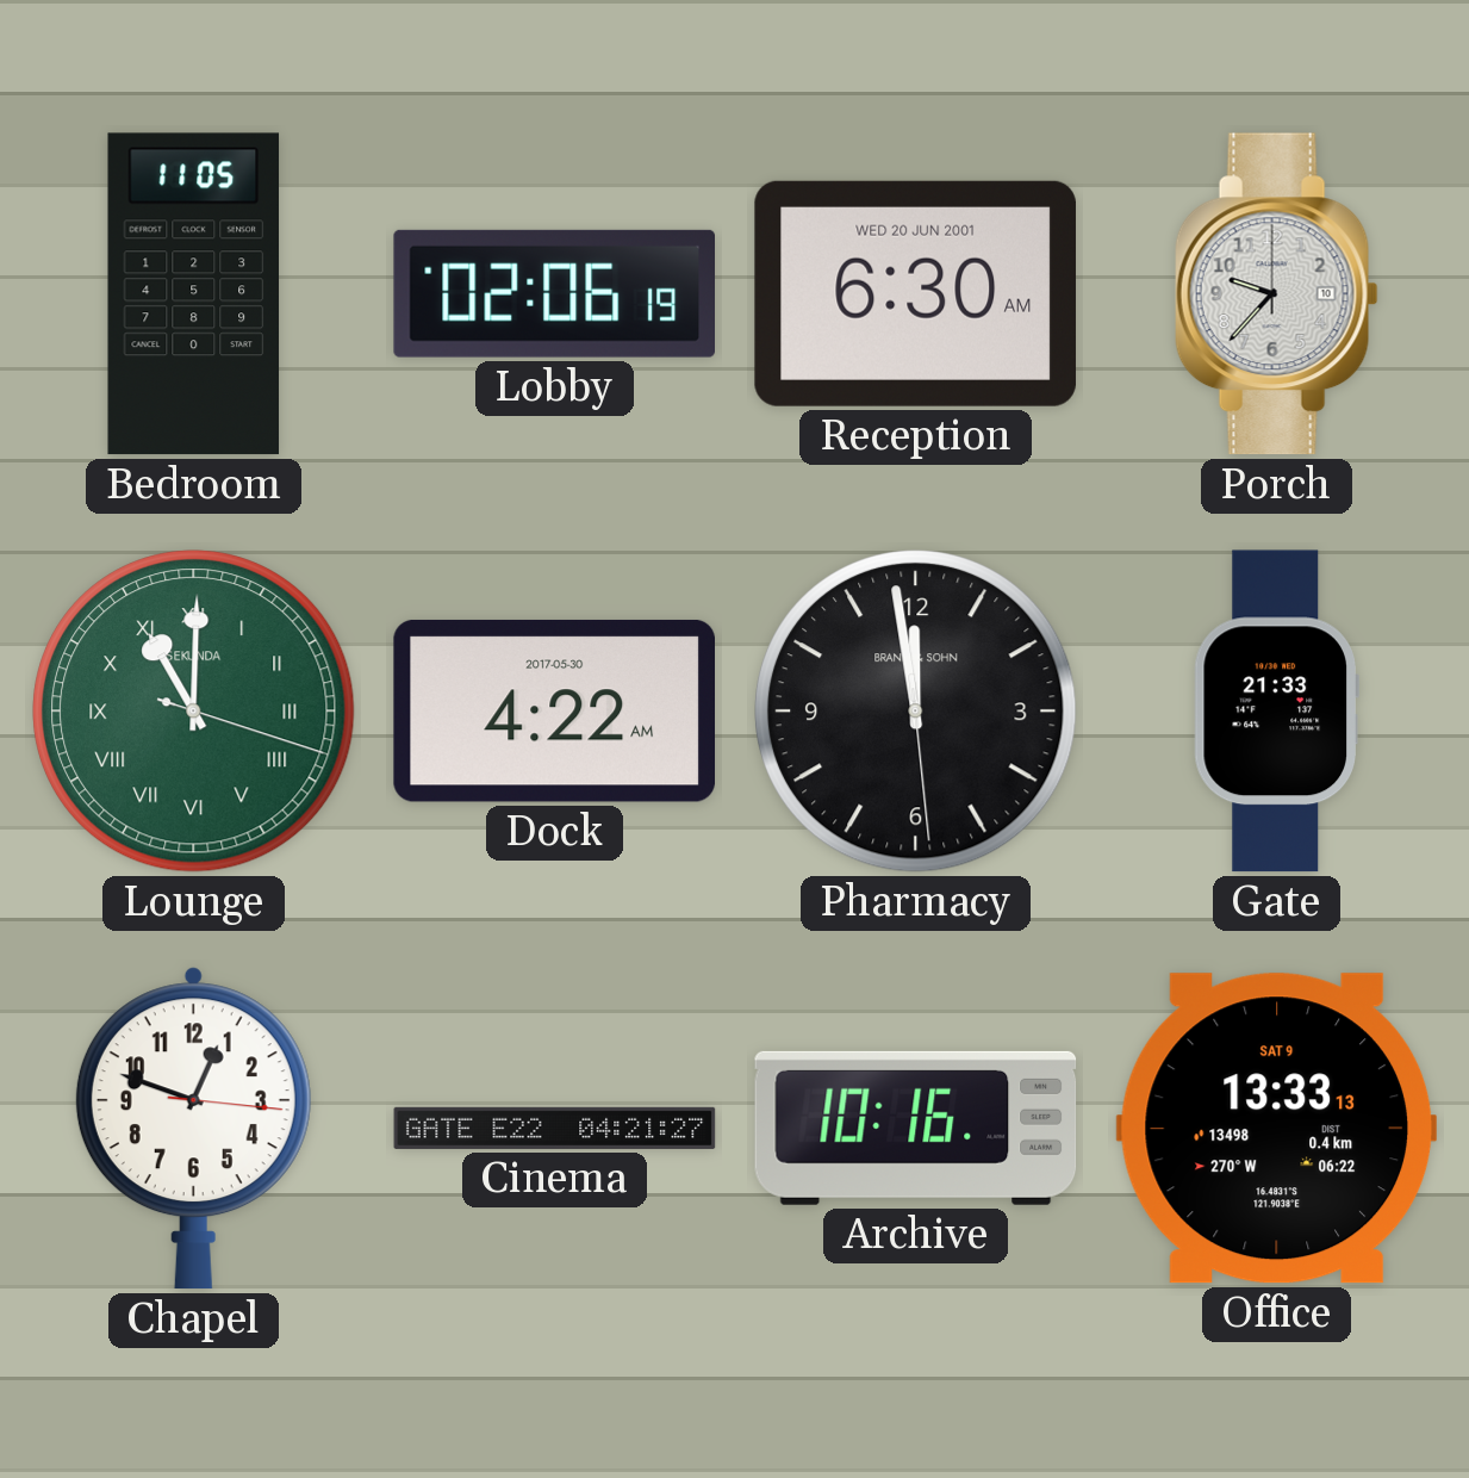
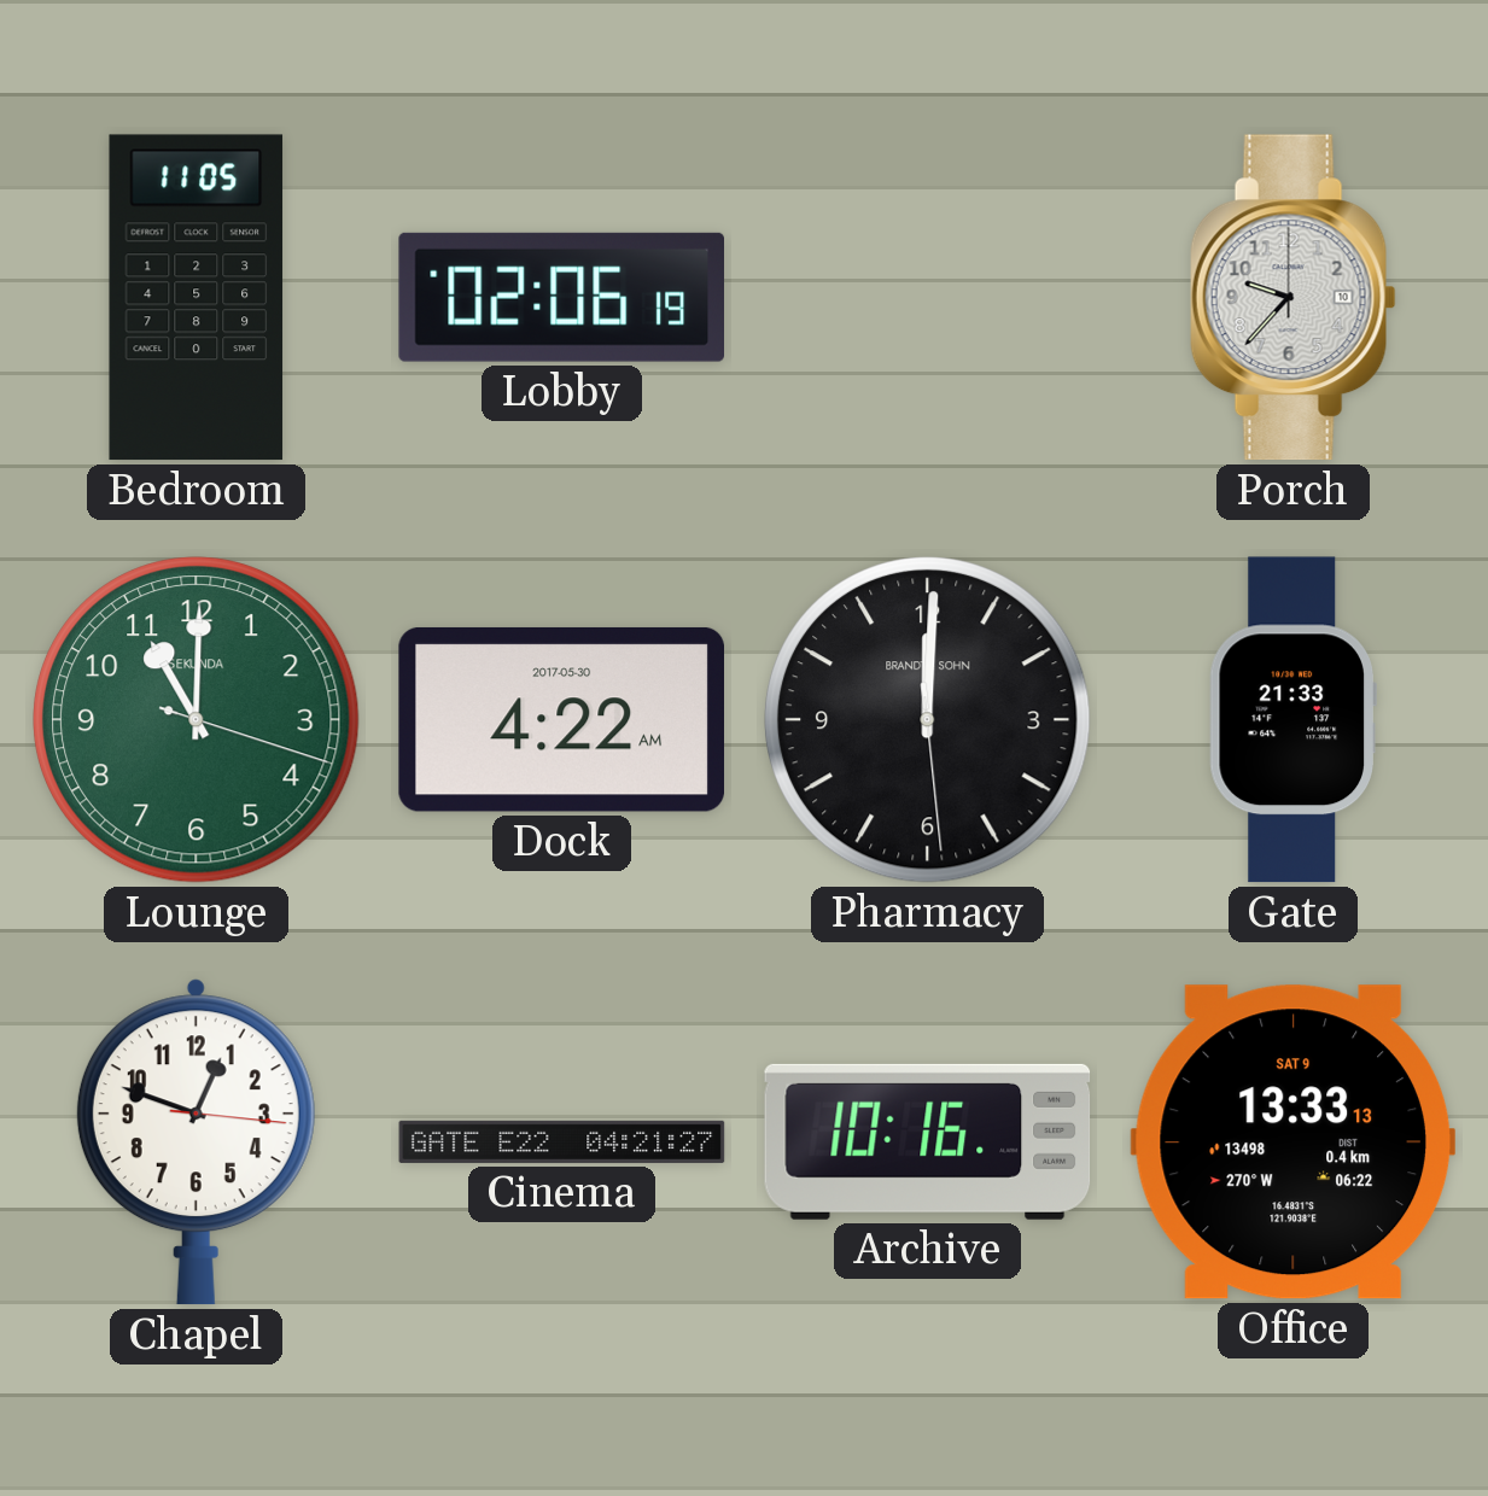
Reception: 6:30 -> none (915, 293)
Lounge numerals: Roman -> Arabic (197, 720)
Pharmacy: 11:58 -> 12:00 (928, 720)
